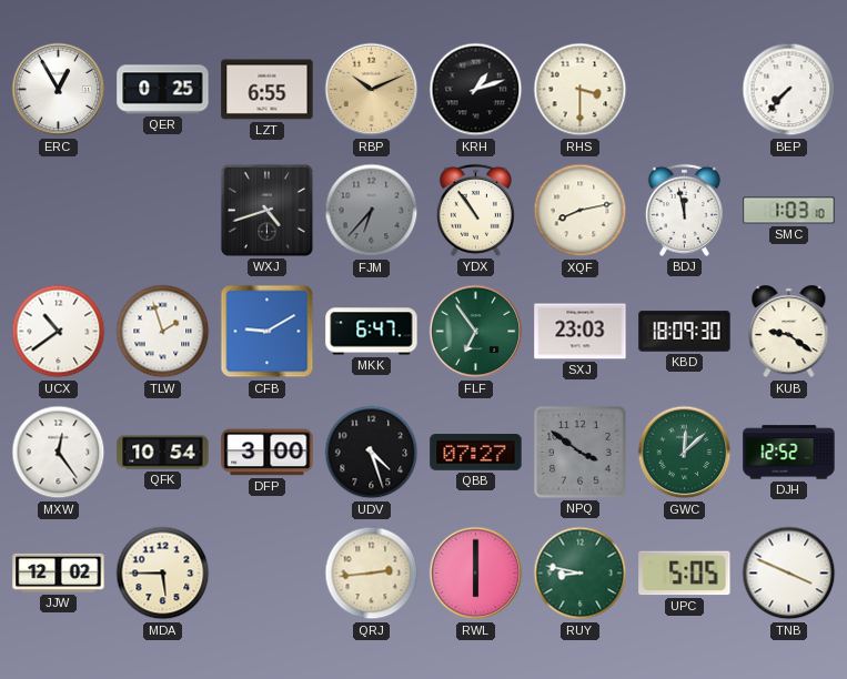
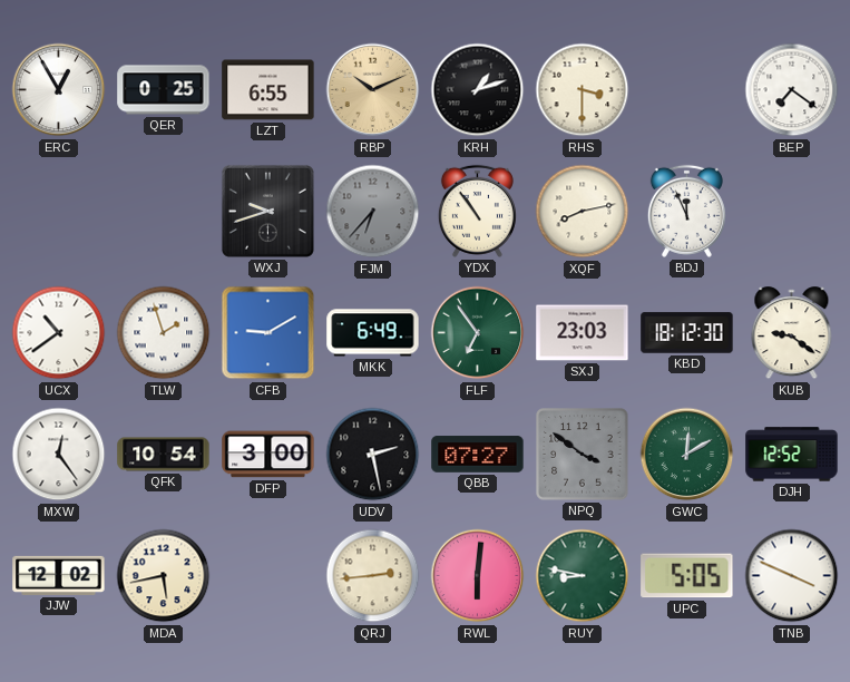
BEP: 7:37 -> 7:21 (792, 90)
WXJ: 4:42 -> 9:42 (267, 211)
BDJ: 11:58 -> 11:56 (686, 211)
SMC: 1:03 -> none (789, 211)
MKK: 6:47 -> 6:49 (373, 333)
KBD: 18:09 -> 18:12 (687, 333)
UDV: 4:27 -> 2:28 (373, 455)
GWC: 12:08 -> 12:10 (687, 455)
MDA: 5:45 -> 5:43 (164, 576)
RWL: 6:00 -> 6:01 (478, 576)
